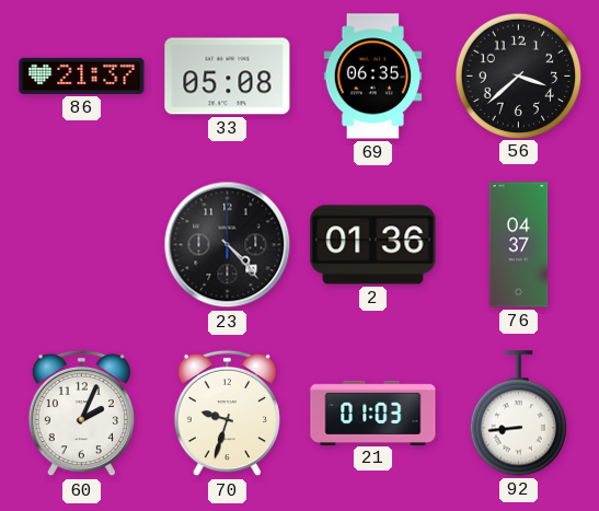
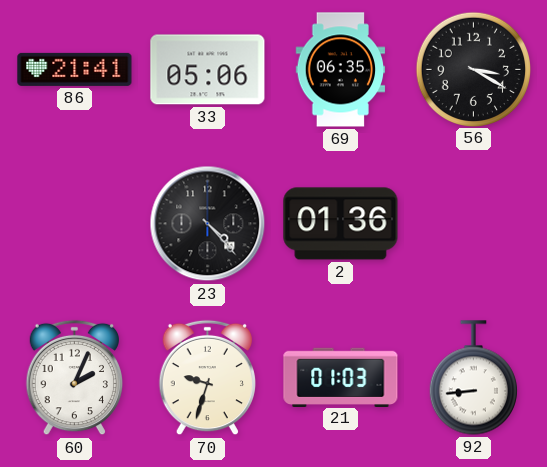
86: 21:37 -> 21:41 (75, 69)
33: 05:08 -> 05:06 (208, 70)
56: 3:38 -> 3:20 (473, 69)
76: 04:37 -> none (519, 245)
